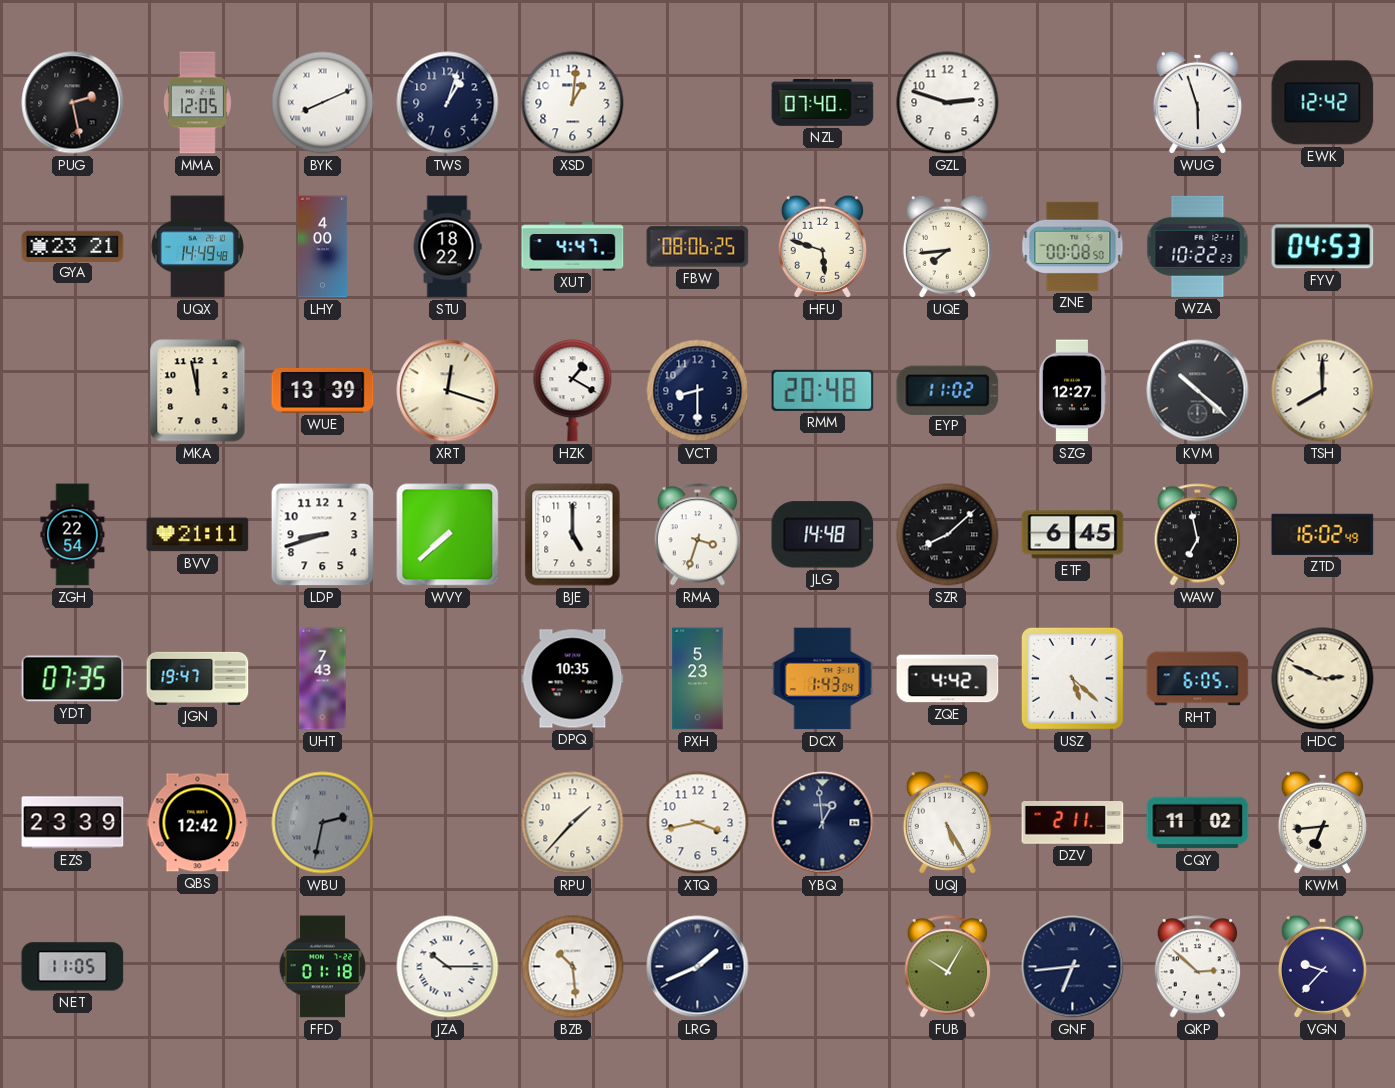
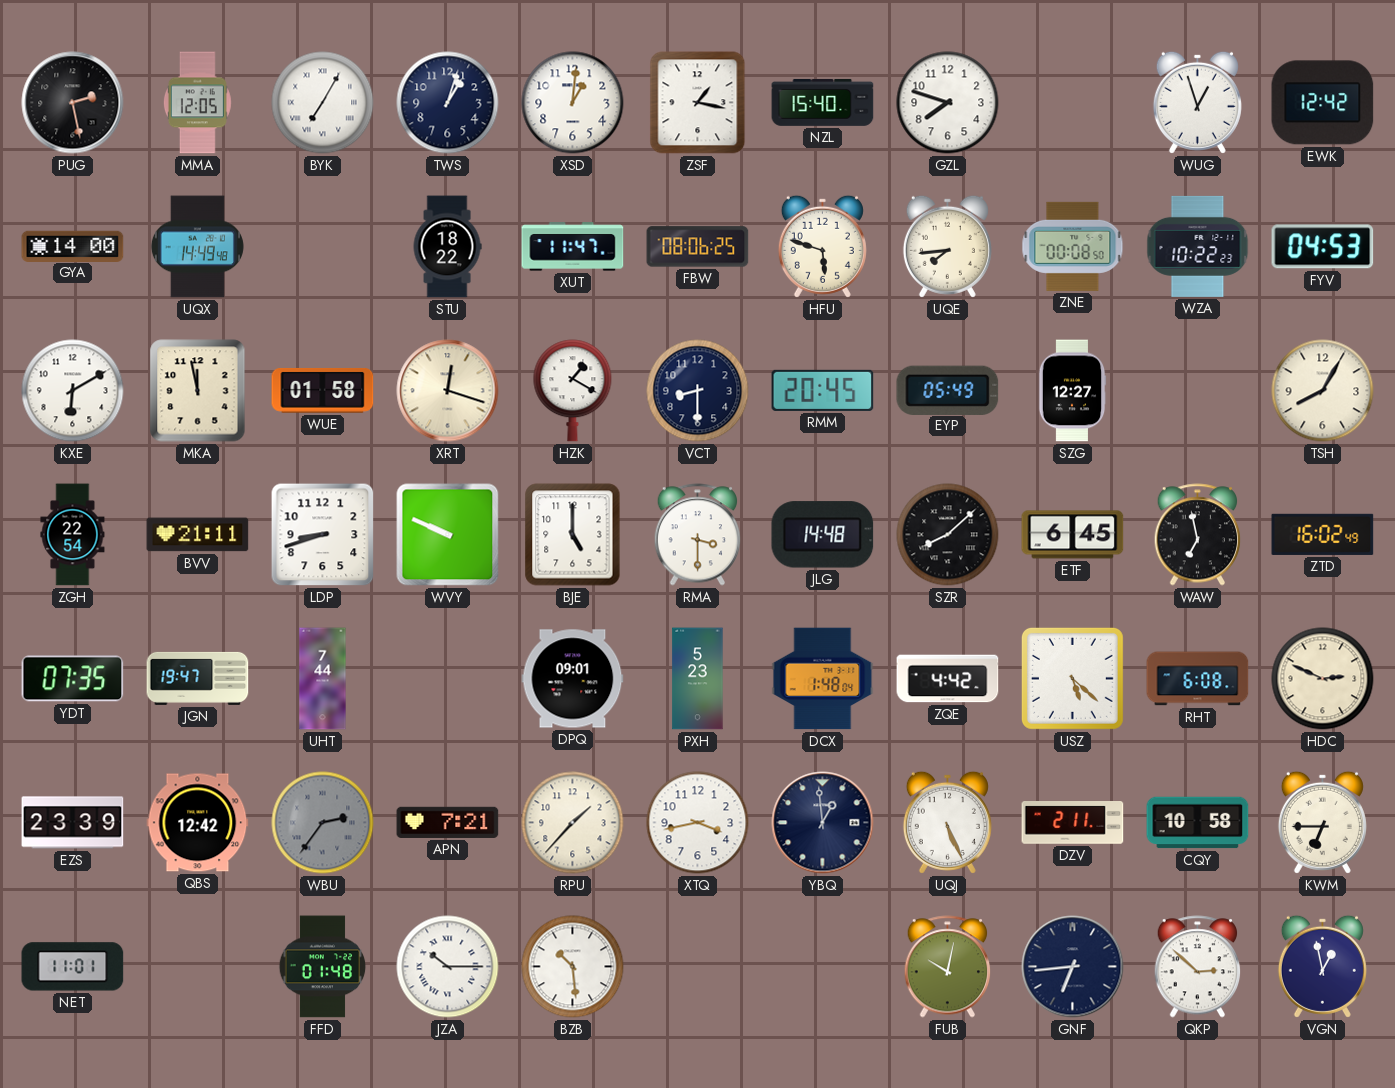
BYK: 8:11 -> 7:05 (323, 103)
ZSF: none -> 1:17 (698, 103)
NZL: 07:40 -> 15:40 (823, 102)
GZL: 2:48 -> 7:48 (948, 103)
WUG: 5:57 -> 12:57 (1197, 102)
GYA: 23:21 -> 14:00 (73, 246)
LHY: 4:00 -> none (322, 247)
XUT: 4:47 -> 11:47 (573, 247)
KXE: none -> 6:10 (73, 391)
WUE: 13:39 -> 01:58 (323, 390)
RMM: 20:48 -> 20:45 (823, 390)
EYP: 11:02 -> 05:49 (948, 390)
KVM: 10:22 -> none (1198, 391)
TSH: 8:00 -> 8:05 (1323, 391)
WVY: 7:38 -> 9:49 (448, 535)
RMA: 3:33 -> 3:30 (698, 535)
UHT: 7:43 -> 7:44 (323, 679)
DPQ: 10:35 -> 09:01 (573, 679)
DCX: 1:43 -> 1:48 (823, 679)
RHT: 6:05 -> 6:08 (1198, 679)
WBU: 2:32 -> 2:36 (323, 823)
APN: none -> 7:21 (448, 822)
UQJ: 5:25 -> 5:26 (947, 822)
CQY: 11:02 -> 10:58 (1198, 823)
KWM: 6:44 -> 6:45 (1322, 822)
NET: 11:05 -> 11:01 (73, 967)
FFD: 01:18 -> 01:48 (323, 967)
LRG: 1:41 -> none (698, 967)
FUB: 10:05 -> 10:02 (948, 967)
VGN: 9:37 -> 12:58 (1322, 966)
